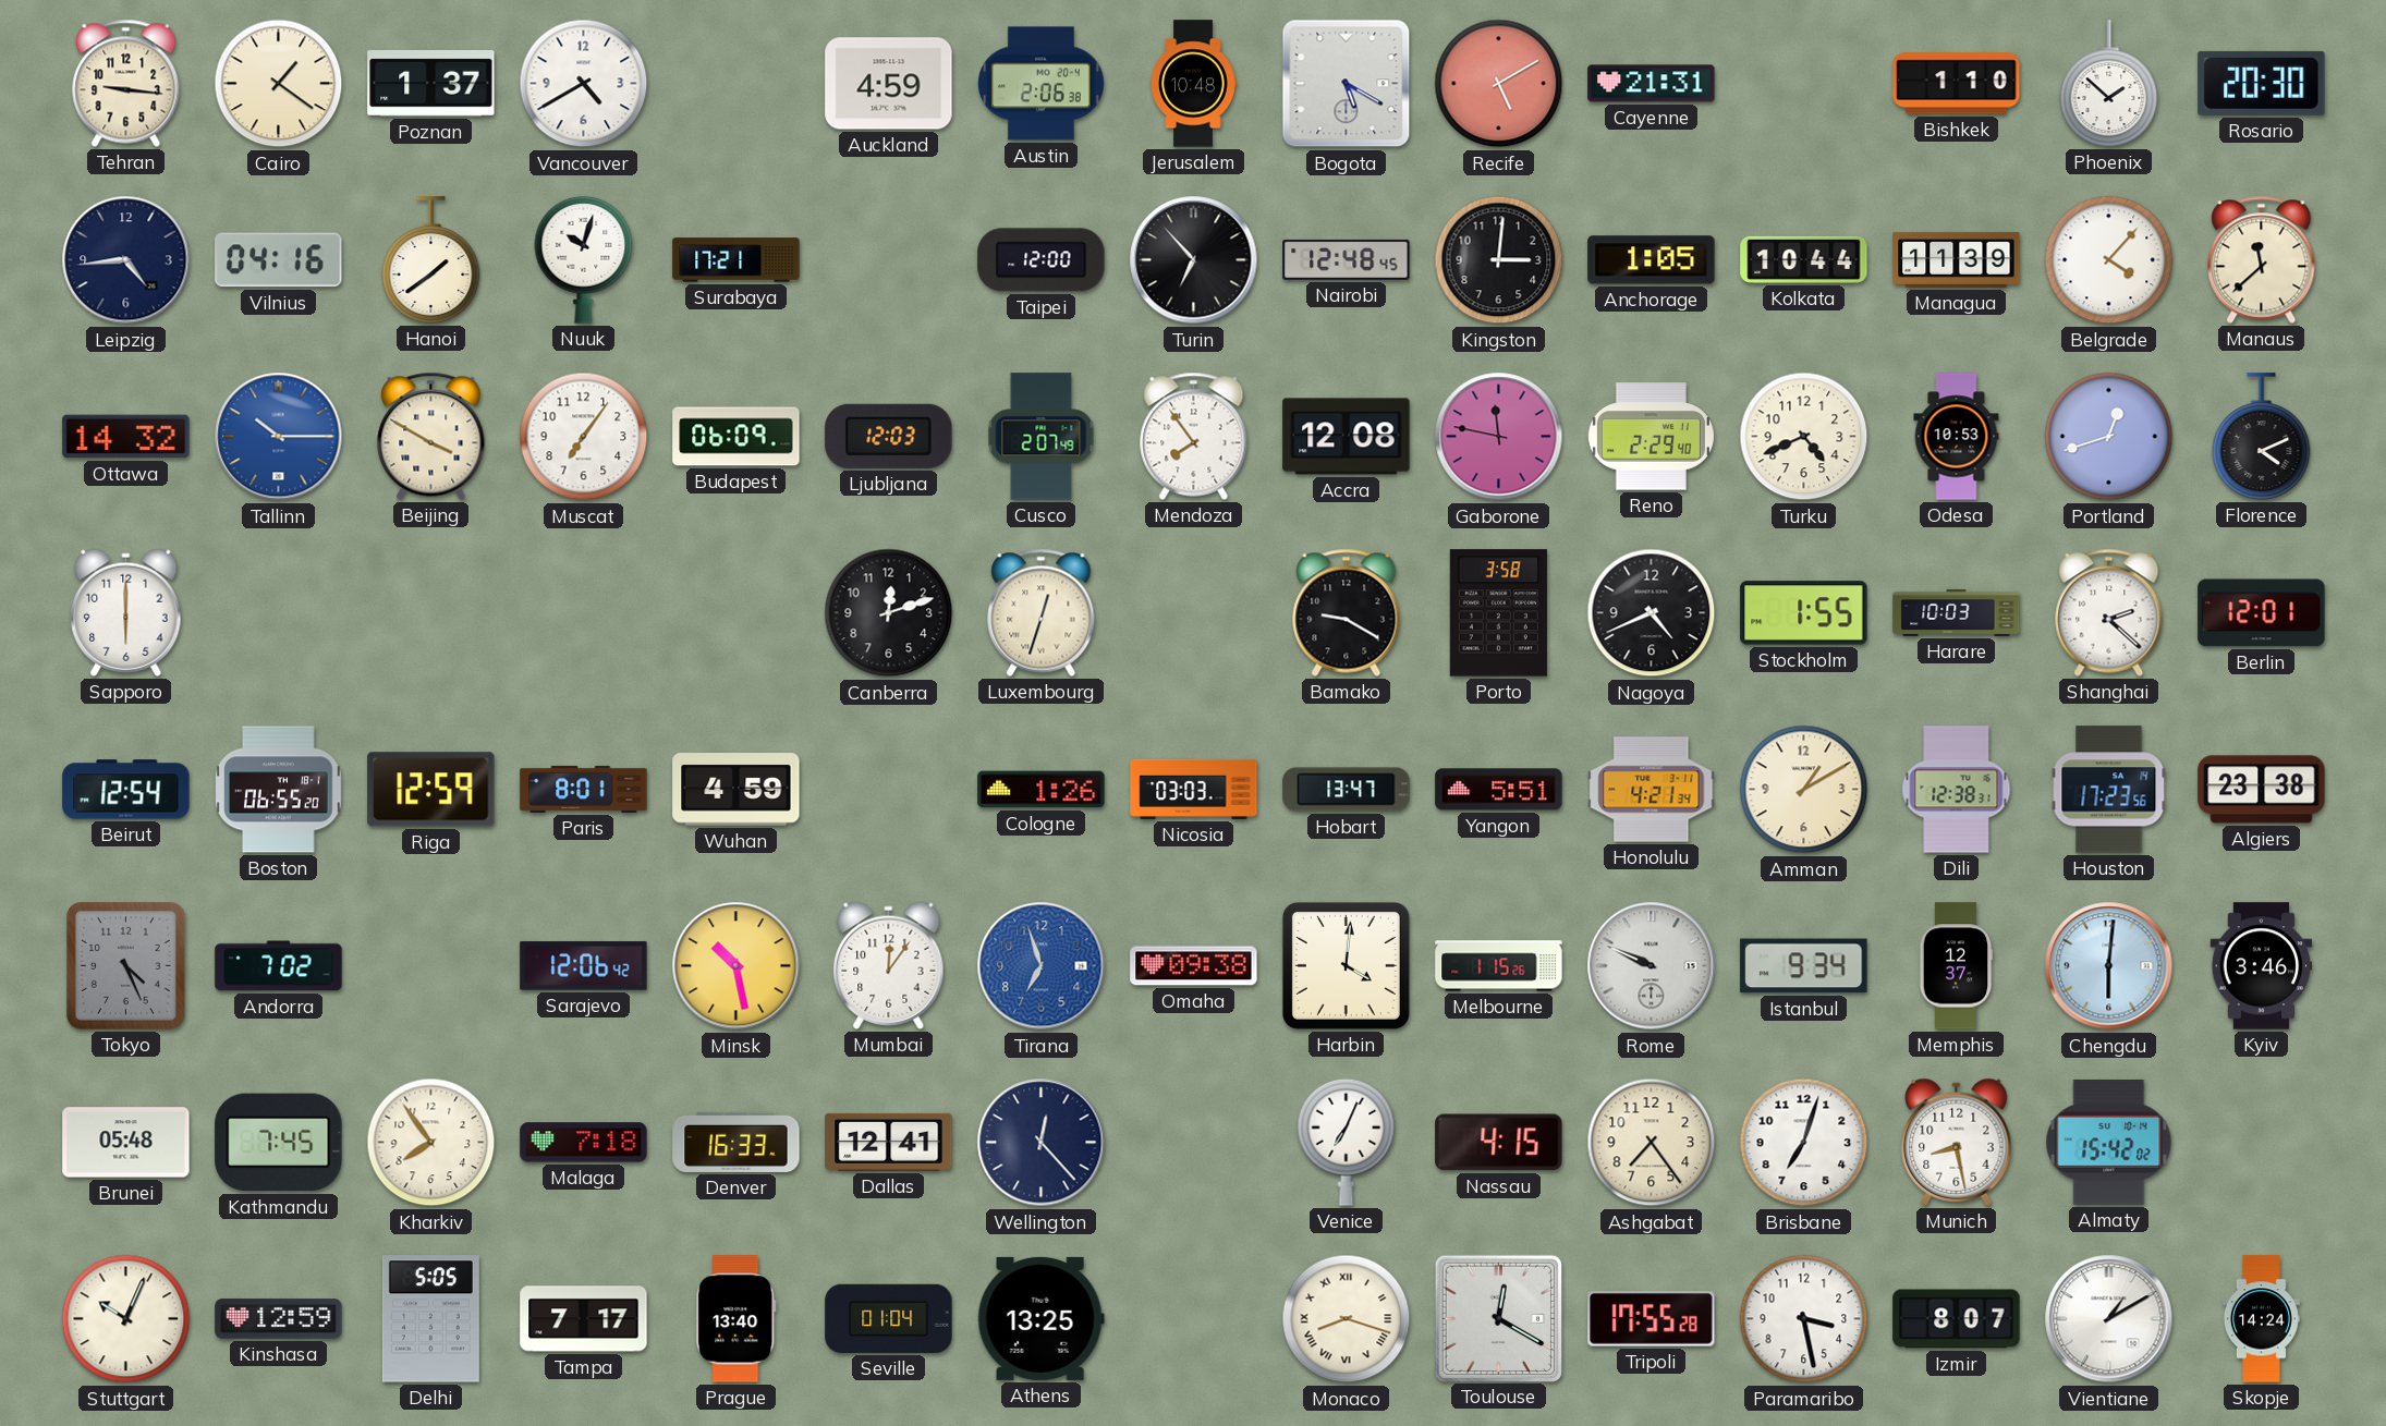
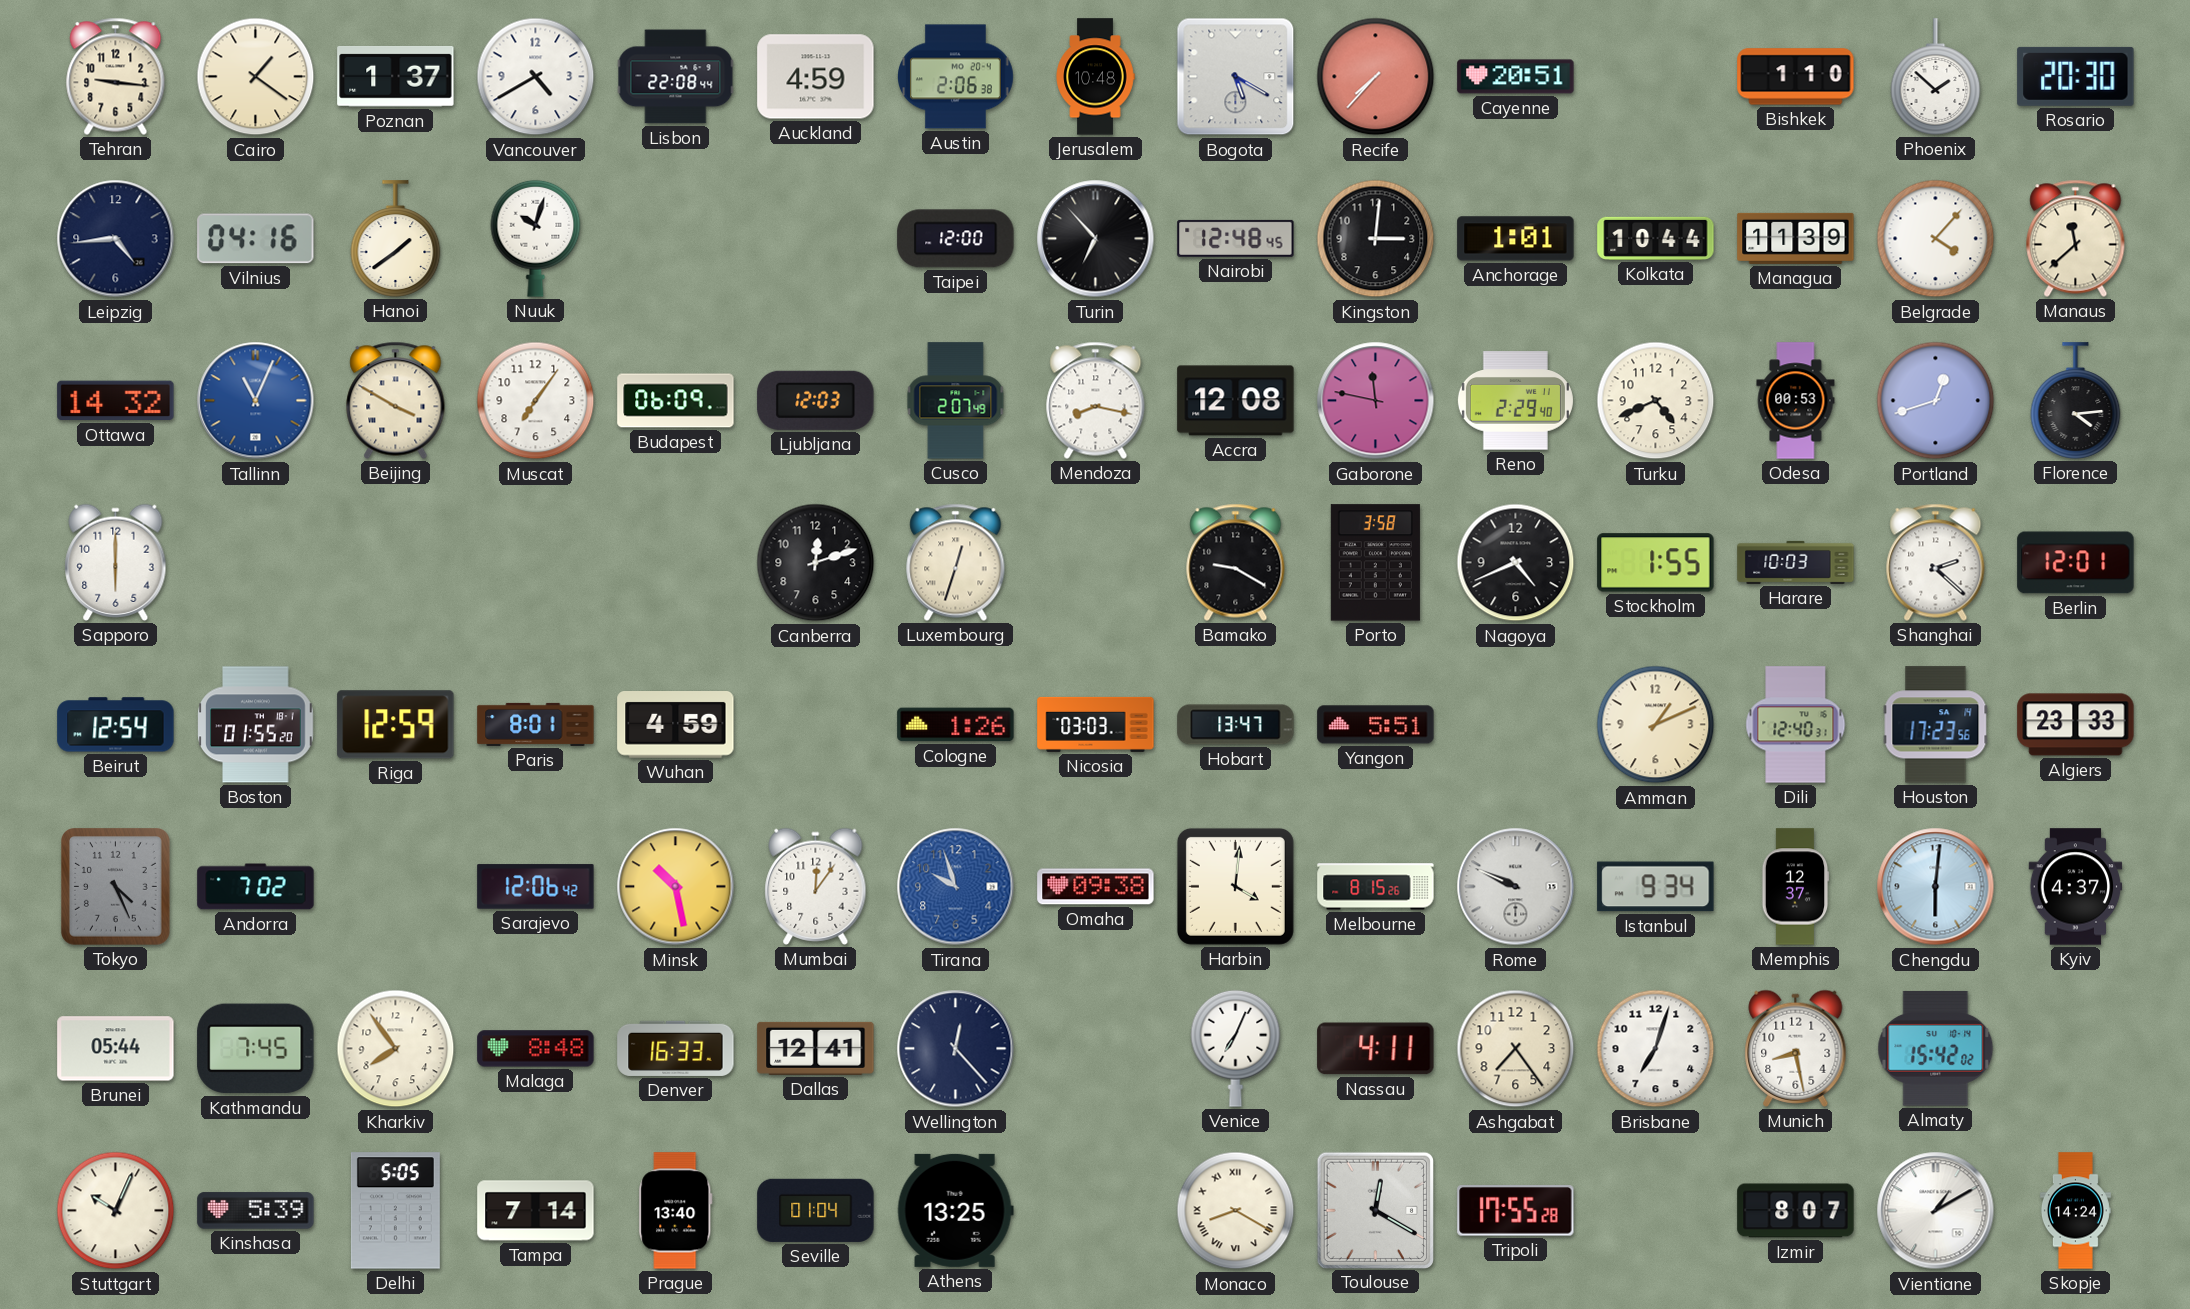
Lisbon: none -> 22:08 (676, 77)
Recife: 5:10 -> 7:37 (1376, 77)
Cayenne: 21:31 -> 20:51 (1516, 77)
Surabaya: 17:21 -> none (737, 260)
Anchorage: 1:05 -> 1:01 (1516, 239)
Tallinn: 10:15 -> 11:04 (256, 401)
Mendoza: 7:54 -> 8:17 (1096, 400)
Odesa: 10:53 -> 00:53 (1796, 401)
Florence: 4:11 -> 4:14 (2076, 401)
Boston: 06:55 -> 01:55 (256, 725)
Honolulu: 4:21 -> none (1652, 790)
Amman: 1:10 -> 1:11 (1656, 725)
Dili: 12:38 -> 12:40 (1796, 725)
Algiers: 23:38 -> 23:33 (2076, 725)
Tirana: 6:57 -> 9:57 (956, 887)
Melbourne: 1:15 -> 8:15 (1376, 887)
Kyiv: 3:46 -> 4:37 (2076, 887)
Brunei: 05:48 -> 05:44 (116, 1049)
Malaga: 7:18 -> 8:48 (536, 1049)
Nassau: 4:15 -> 4:11 (1376, 1049)
Kinshasa: 12:59 -> 5:39 (256, 1211)
Tampa: 7:17 -> 7:14 (536, 1211)
Monaco: 8:18 -> 8:20 (1236, 1211)
Paramaribo: 3:28 -> none (1804, 1319)
